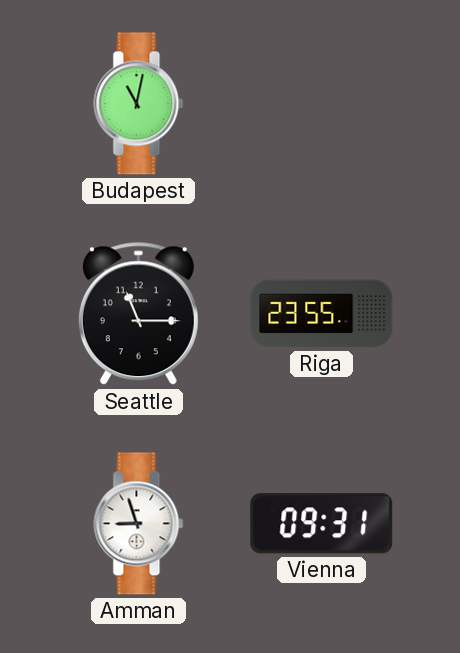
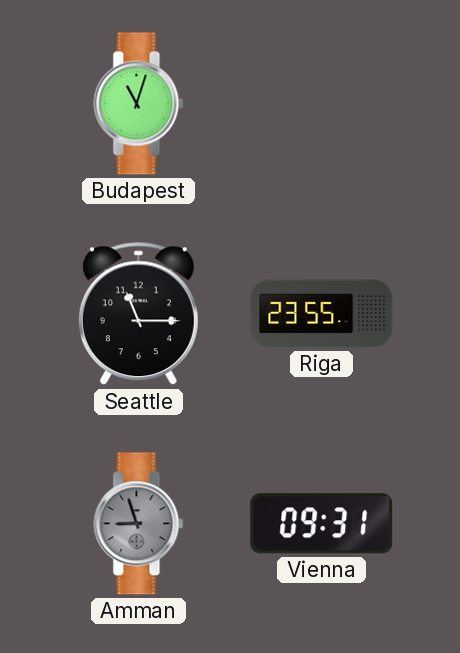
Budapest: 11:02 -> 11:03 (139, 104)
Amman dial: white -> grey (139, 524)
